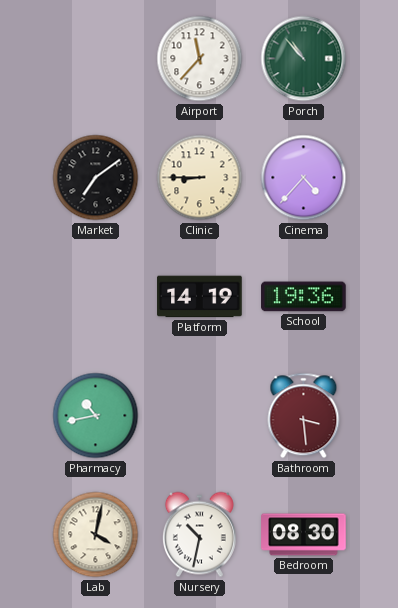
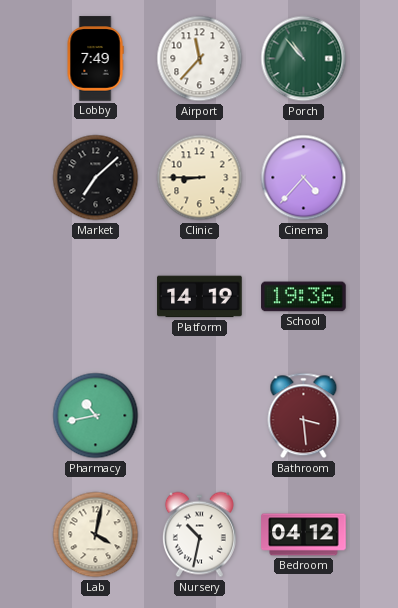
Lobby: none -> 7:49 (95, 59)
Market: 7:09 -> 7:08 (96, 178)
Bedroom: 08:30 -> 04:12 (304, 535)
